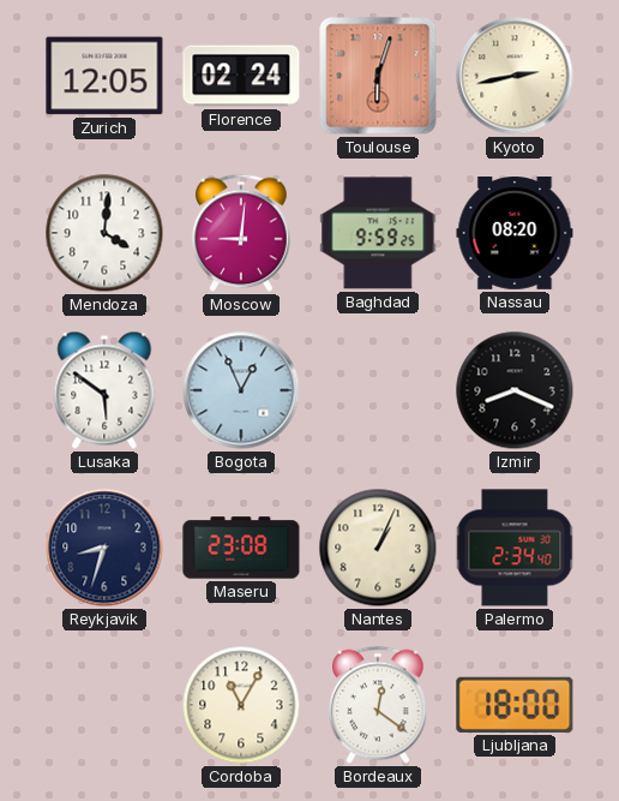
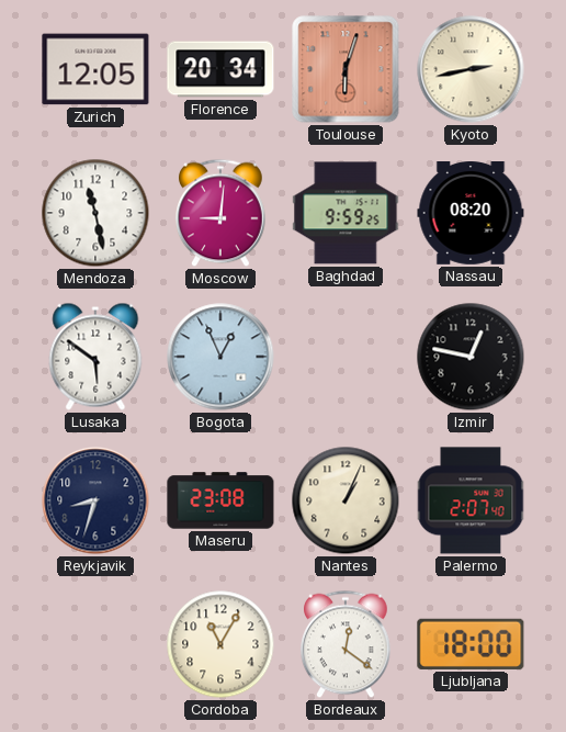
Florence: 02:24 -> 20:34 (220, 69)
Mendoza: 4:01 -> 11:28 (95, 213)
Izmir: 8:19 -> 12:47 (471, 357)
Palermo: 2:34 -> 2:07 (471, 500)
